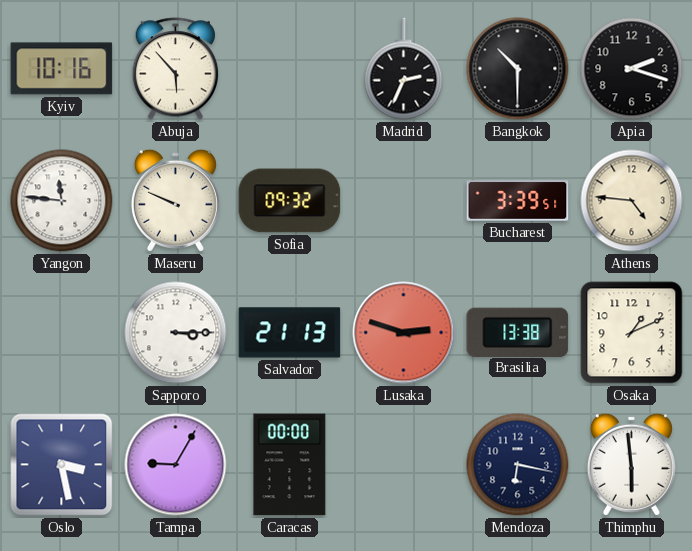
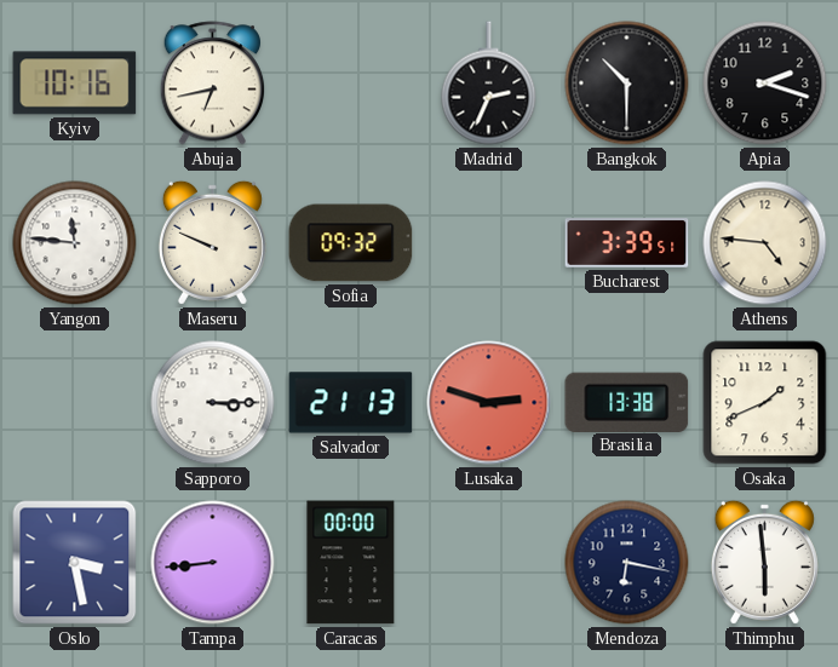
Abuja: 5:53 -> 6:43 (212, 84)
Osaka: 1:11 -> 1:41 (765, 403)
Tampa: 9:05 -> 8:44 (213, 563)
